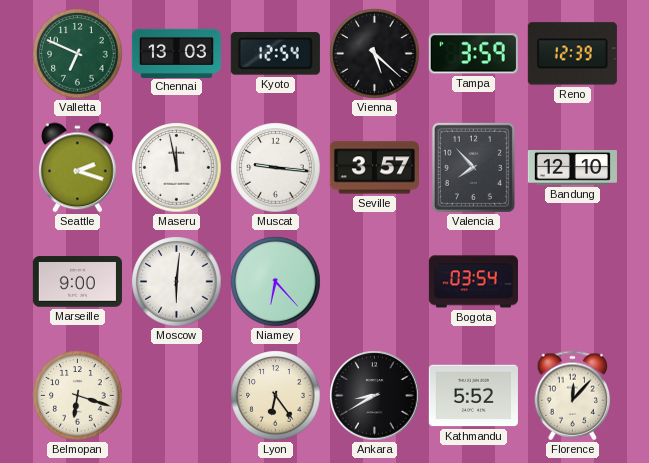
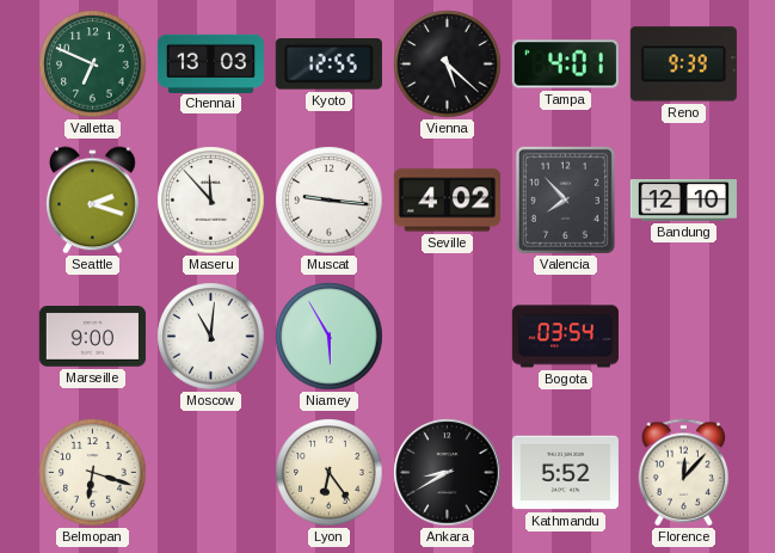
Kyoto: 12:54 -> 12:55 (328, 64)
Tampa: 3:59 -> 4:01 (565, 64)
Reno: 12:39 -> 9:39 (683, 64)
Maseru: 11:58 -> 11:53 (211, 201)
Seville: 3:57 -> 4:02 (447, 201)
Moscow: 6:01 -> 11:01 (211, 337)
Niamey: 6:23 -> 5:55 (330, 337)
